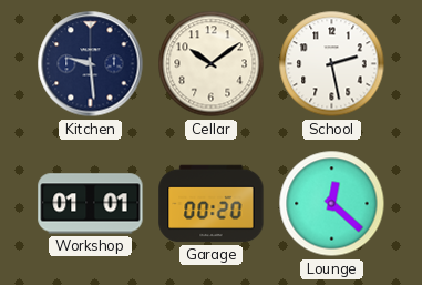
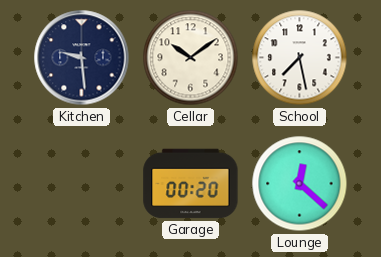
School: 2:28 -> 7:28 (300, 58)
Workshop: 01:01 -> none (91, 204)
